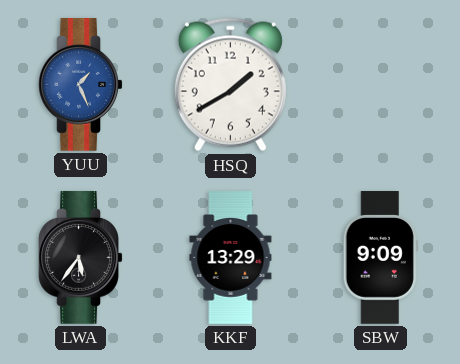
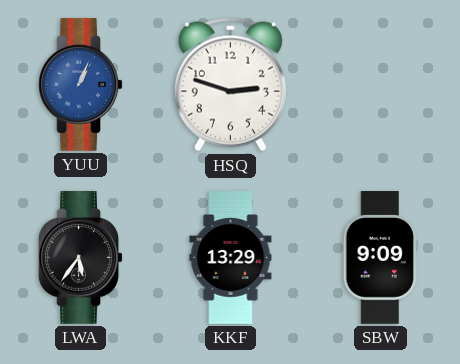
YUU: 1:26 -> 1:04 (81, 85)
HSQ: 1:40 -> 2:48 (230, 85)
